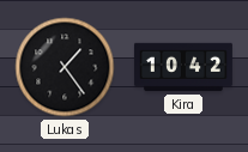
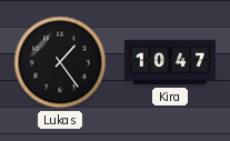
Kira: 10:42 -> 10:47 (170, 62)
